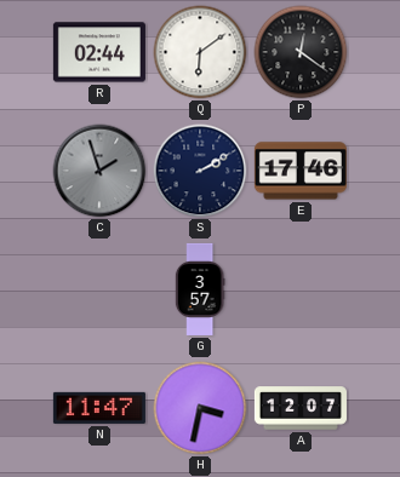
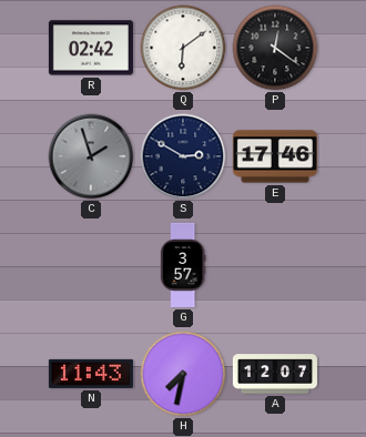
R: 02:44 -> 02:42 (91, 48)
S: 2:10 -> 2:50 (183, 156)
N: 11:47 -> 11:43 (91, 374)
H: 3:32 -> 7:32 (183, 374)
